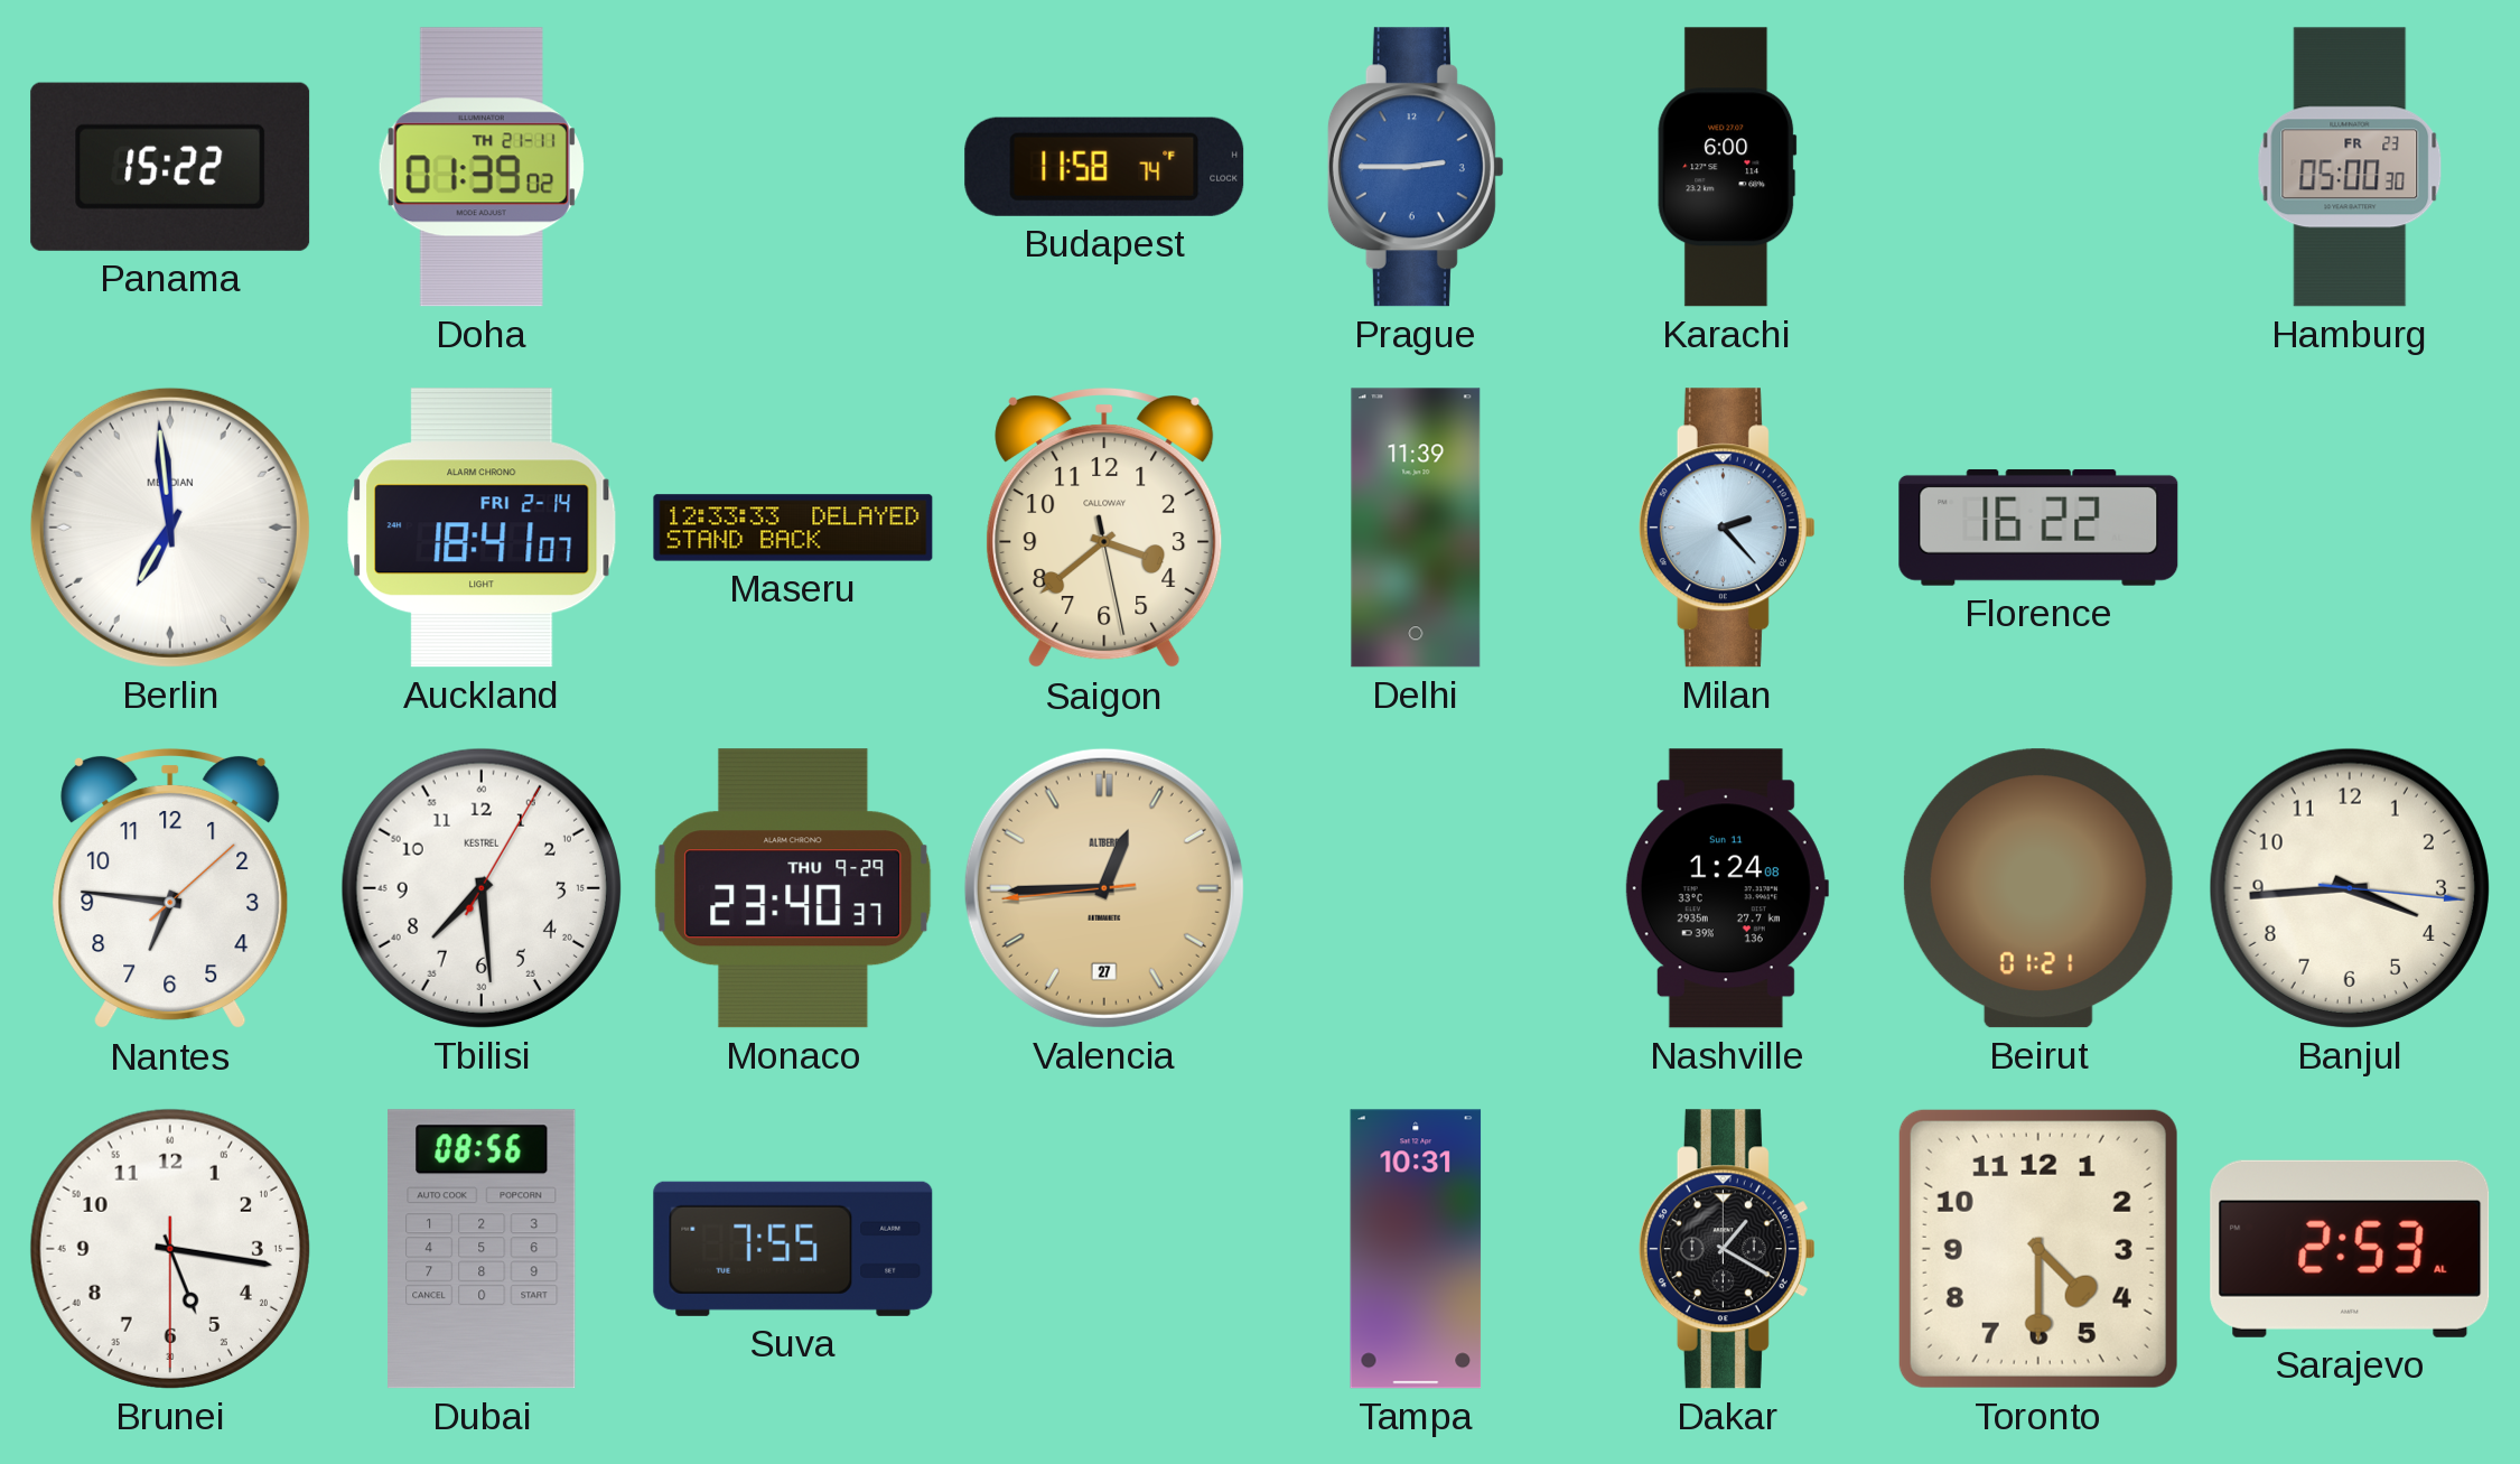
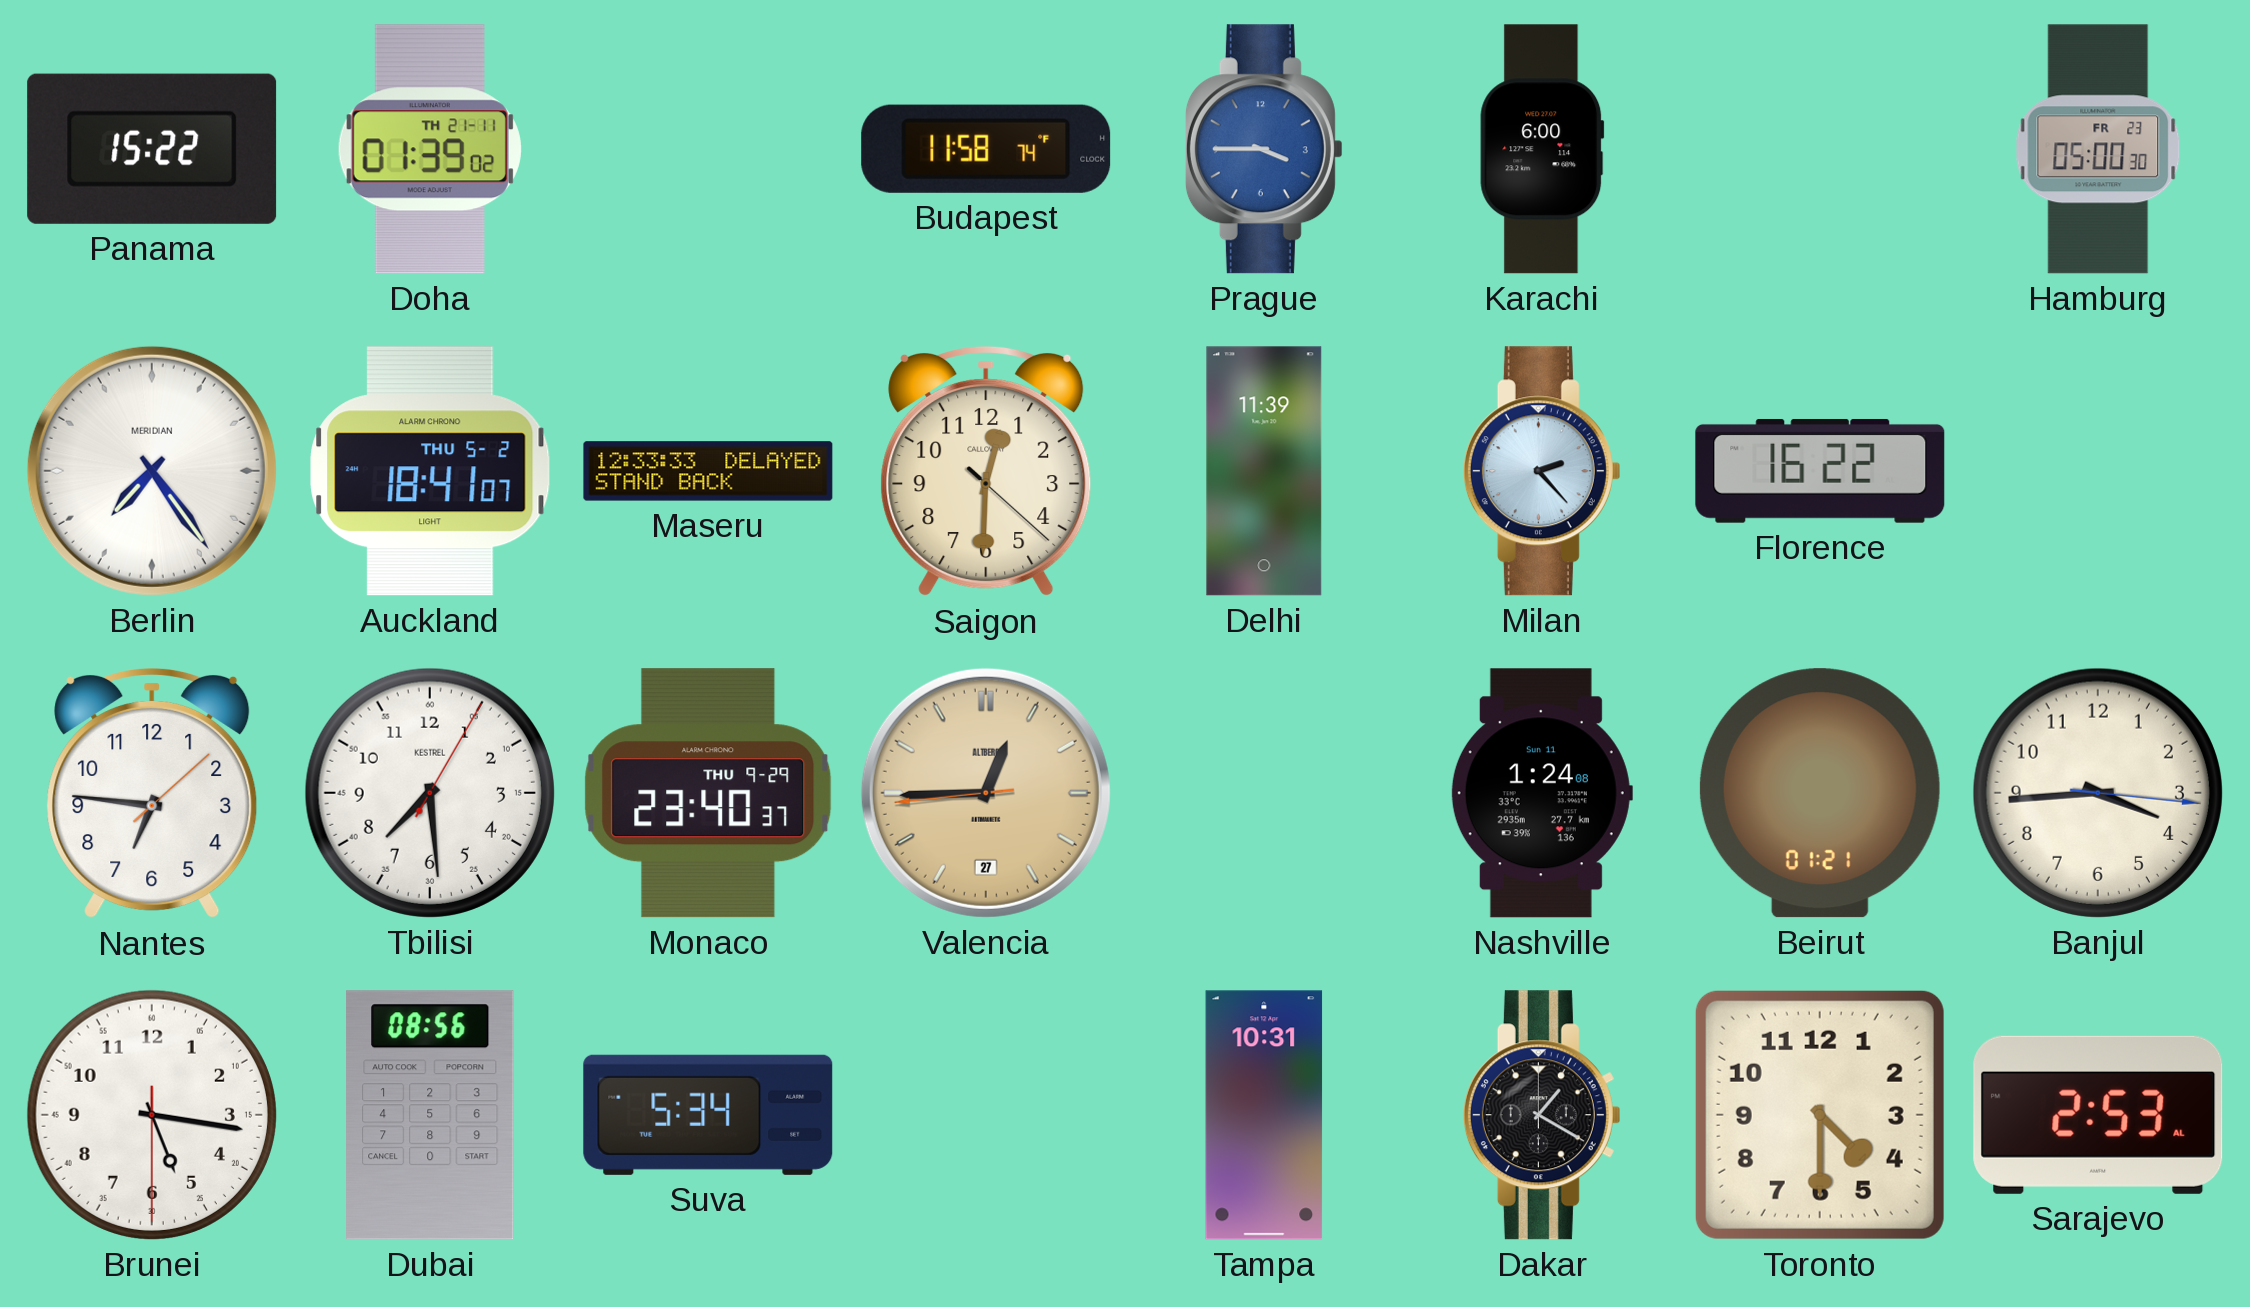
Prague: 2:45 -> 3:45 (1264, 149)
Berlin: 6:59 -> 7:24 (152, 471)
Auckland date: FRI 2-14 -> THU 5-2 (430, 471)
Saigon: 3:38 -> 12:30 (986, 471)
Suva: 7:55 -> 5:34 (708, 1115)
